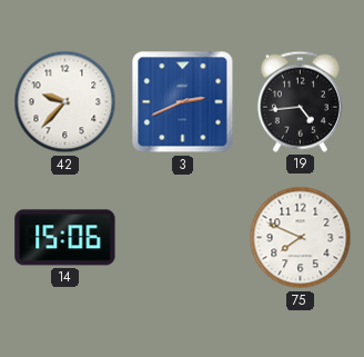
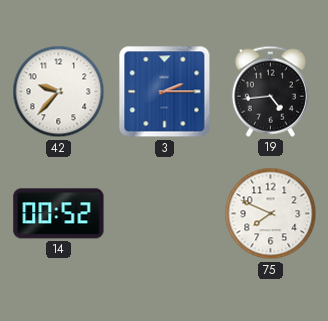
3: 2:41 -> 2:15 (165, 92)
14: 15:06 -> 00:52 (59, 214)
